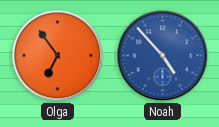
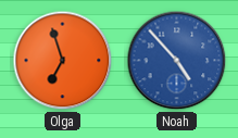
Olga: 6:54 -> 6:57 (63, 61)
